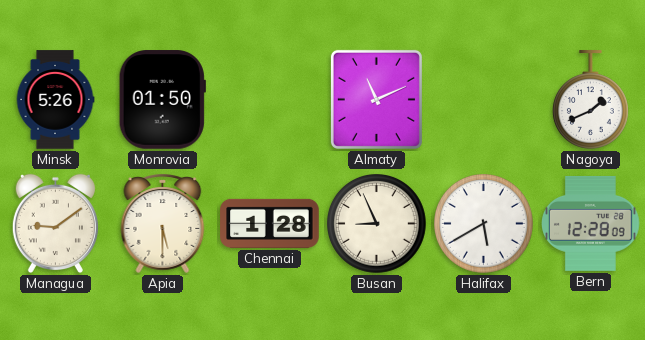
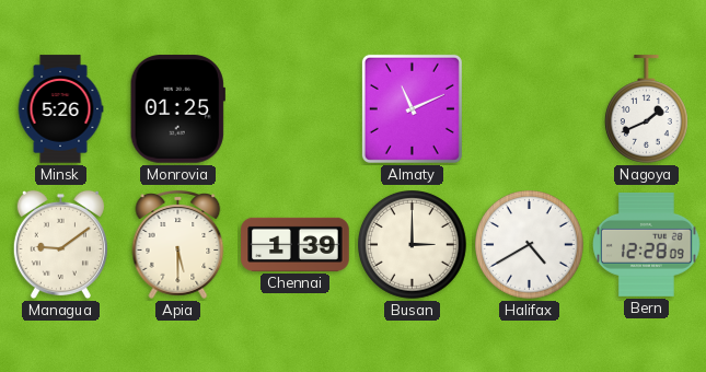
Monrovia: 01:50 -> 01:25 (177, 109)
Chennai: 1:28 -> 1:39 (296, 244)
Busan: 8:56 -> 3:00 (413, 245)
Halifax: 5:40 -> 4:40 (530, 245)
